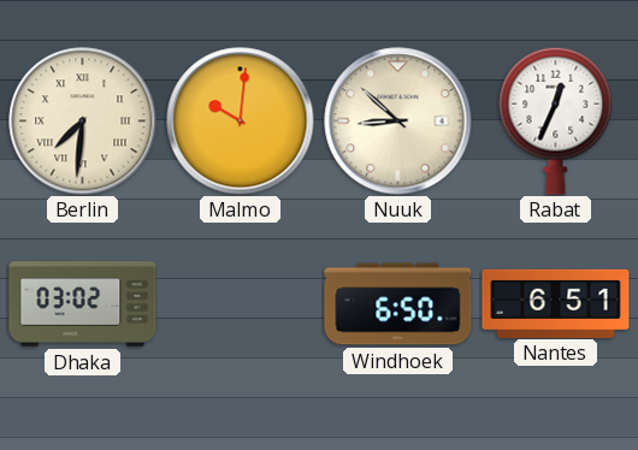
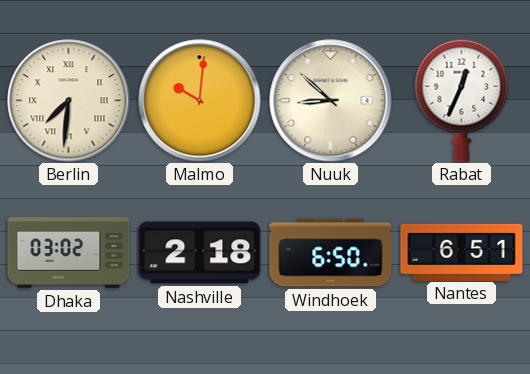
Nashville: none -> 2:18 (200, 253)
